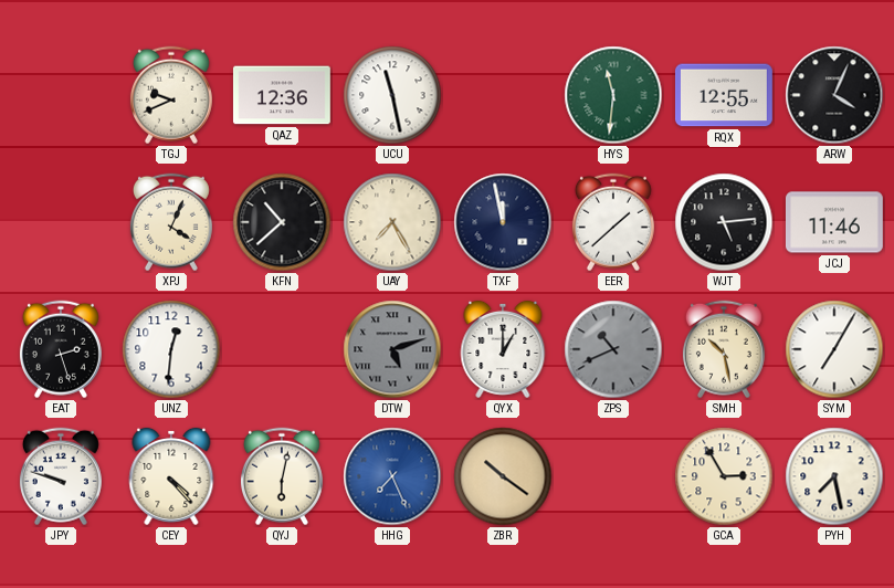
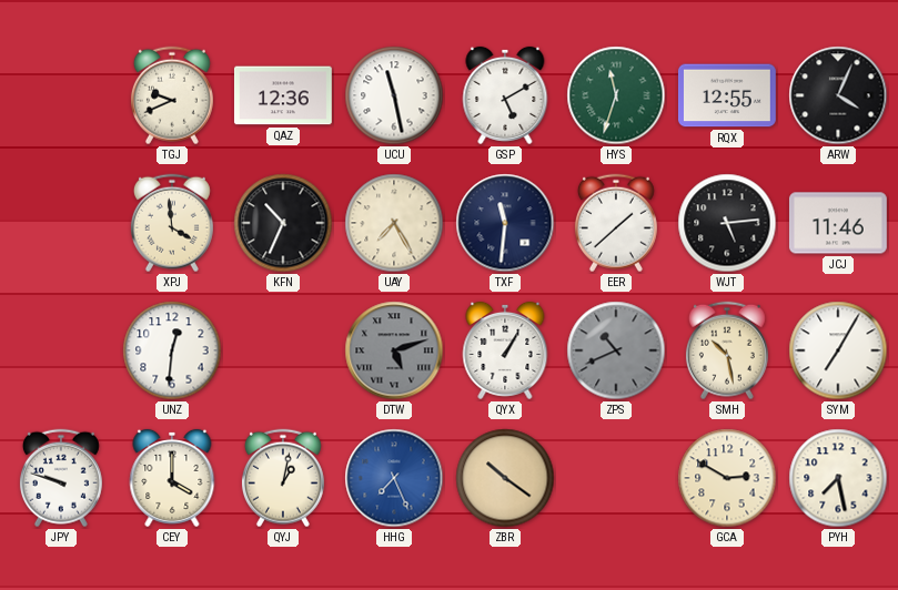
GSP: none -> 5:10 (505, 95)
HYS: 11:31 -> 11:33 (616, 95)
XPJ: 4:04 -> 3:59 (172, 223)
KFN: 10:38 -> 10:34 (283, 223)
TXF: 11:58 -> 11:31 (505, 223)
EAT: 2:27 -> none (61, 349)
QYX: 1:00 -> 1:05 (505, 350)
CEY: 4:23 -> 4:00 (172, 478)
QYJ: 6:02 -> 1:02 (283, 478)
GCA: 2:55 -> 2:50 (727, 478)
